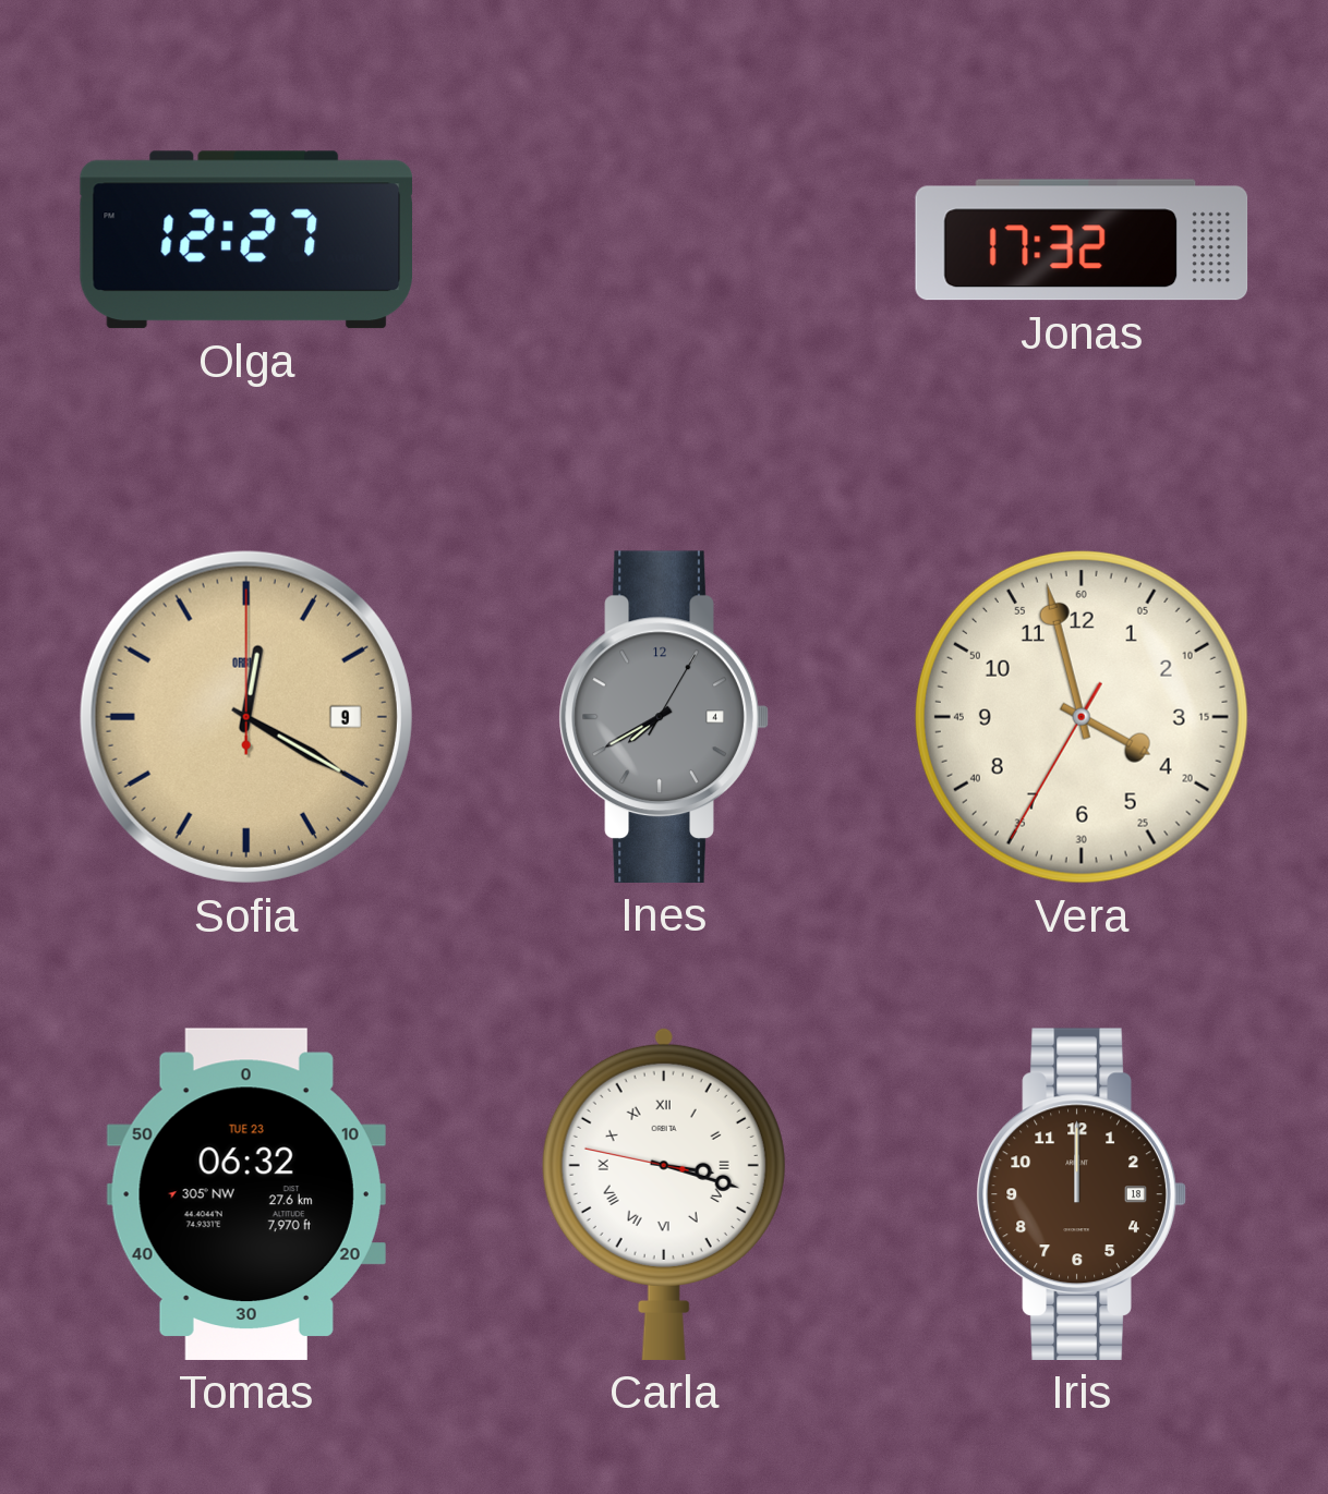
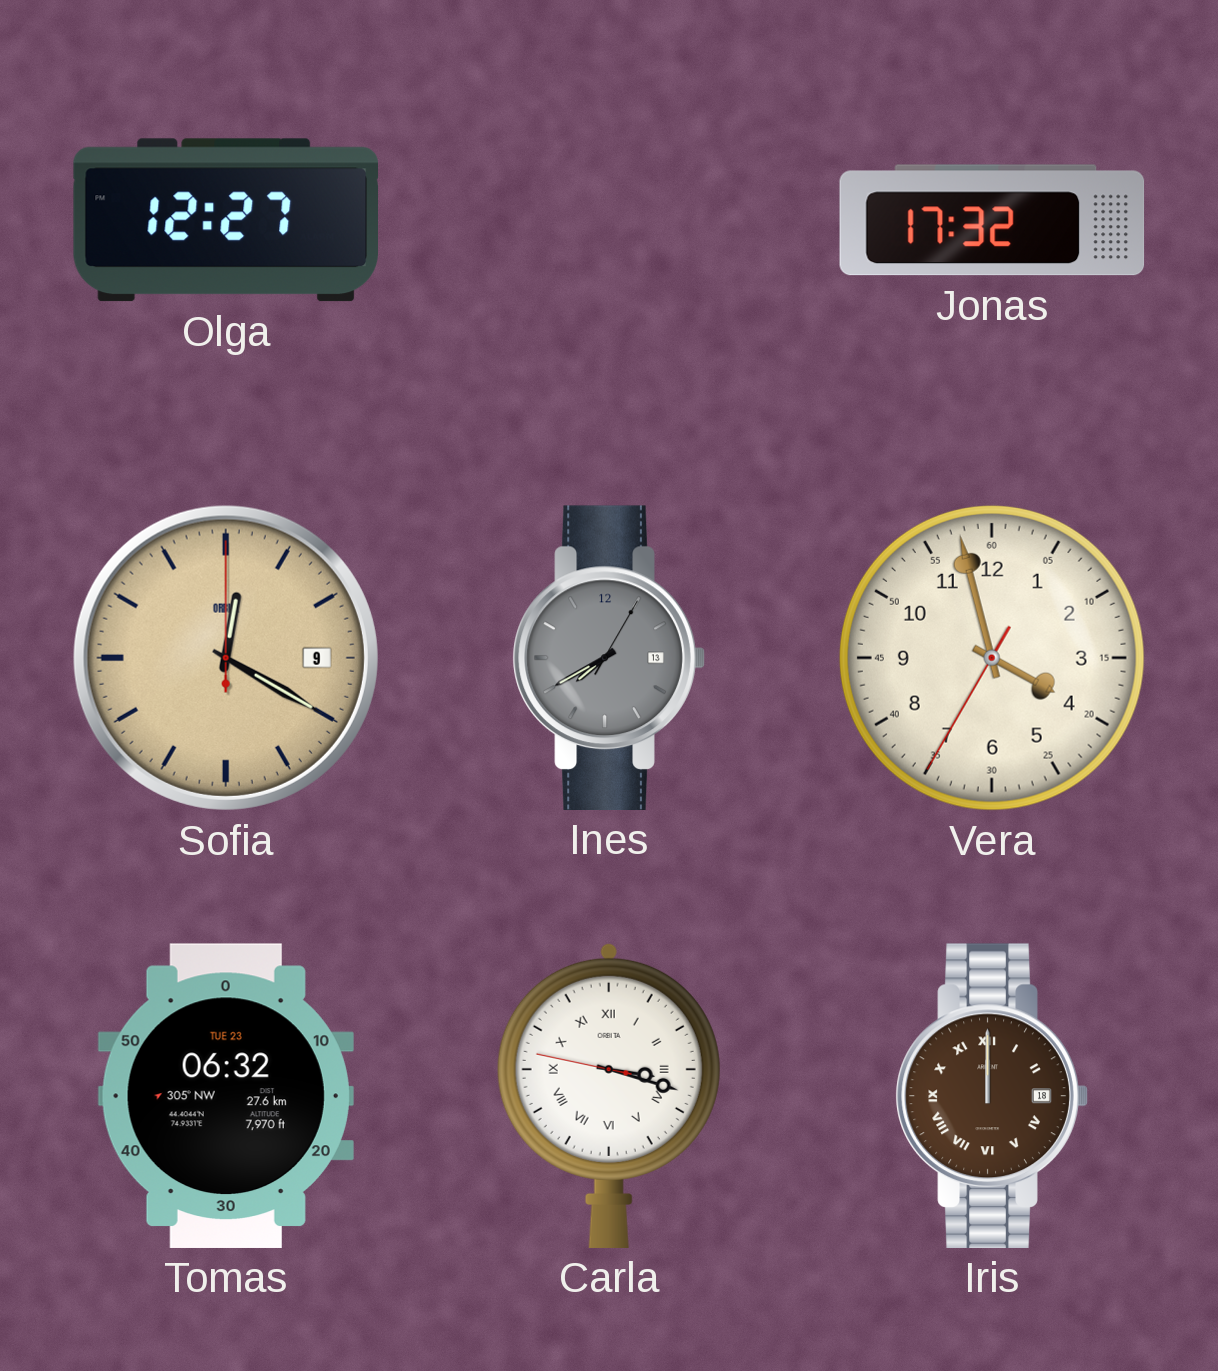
Ines date: 4 -> 13 (609, 658)
Iris numerals: Arabic -> Roman (992, 1096)
